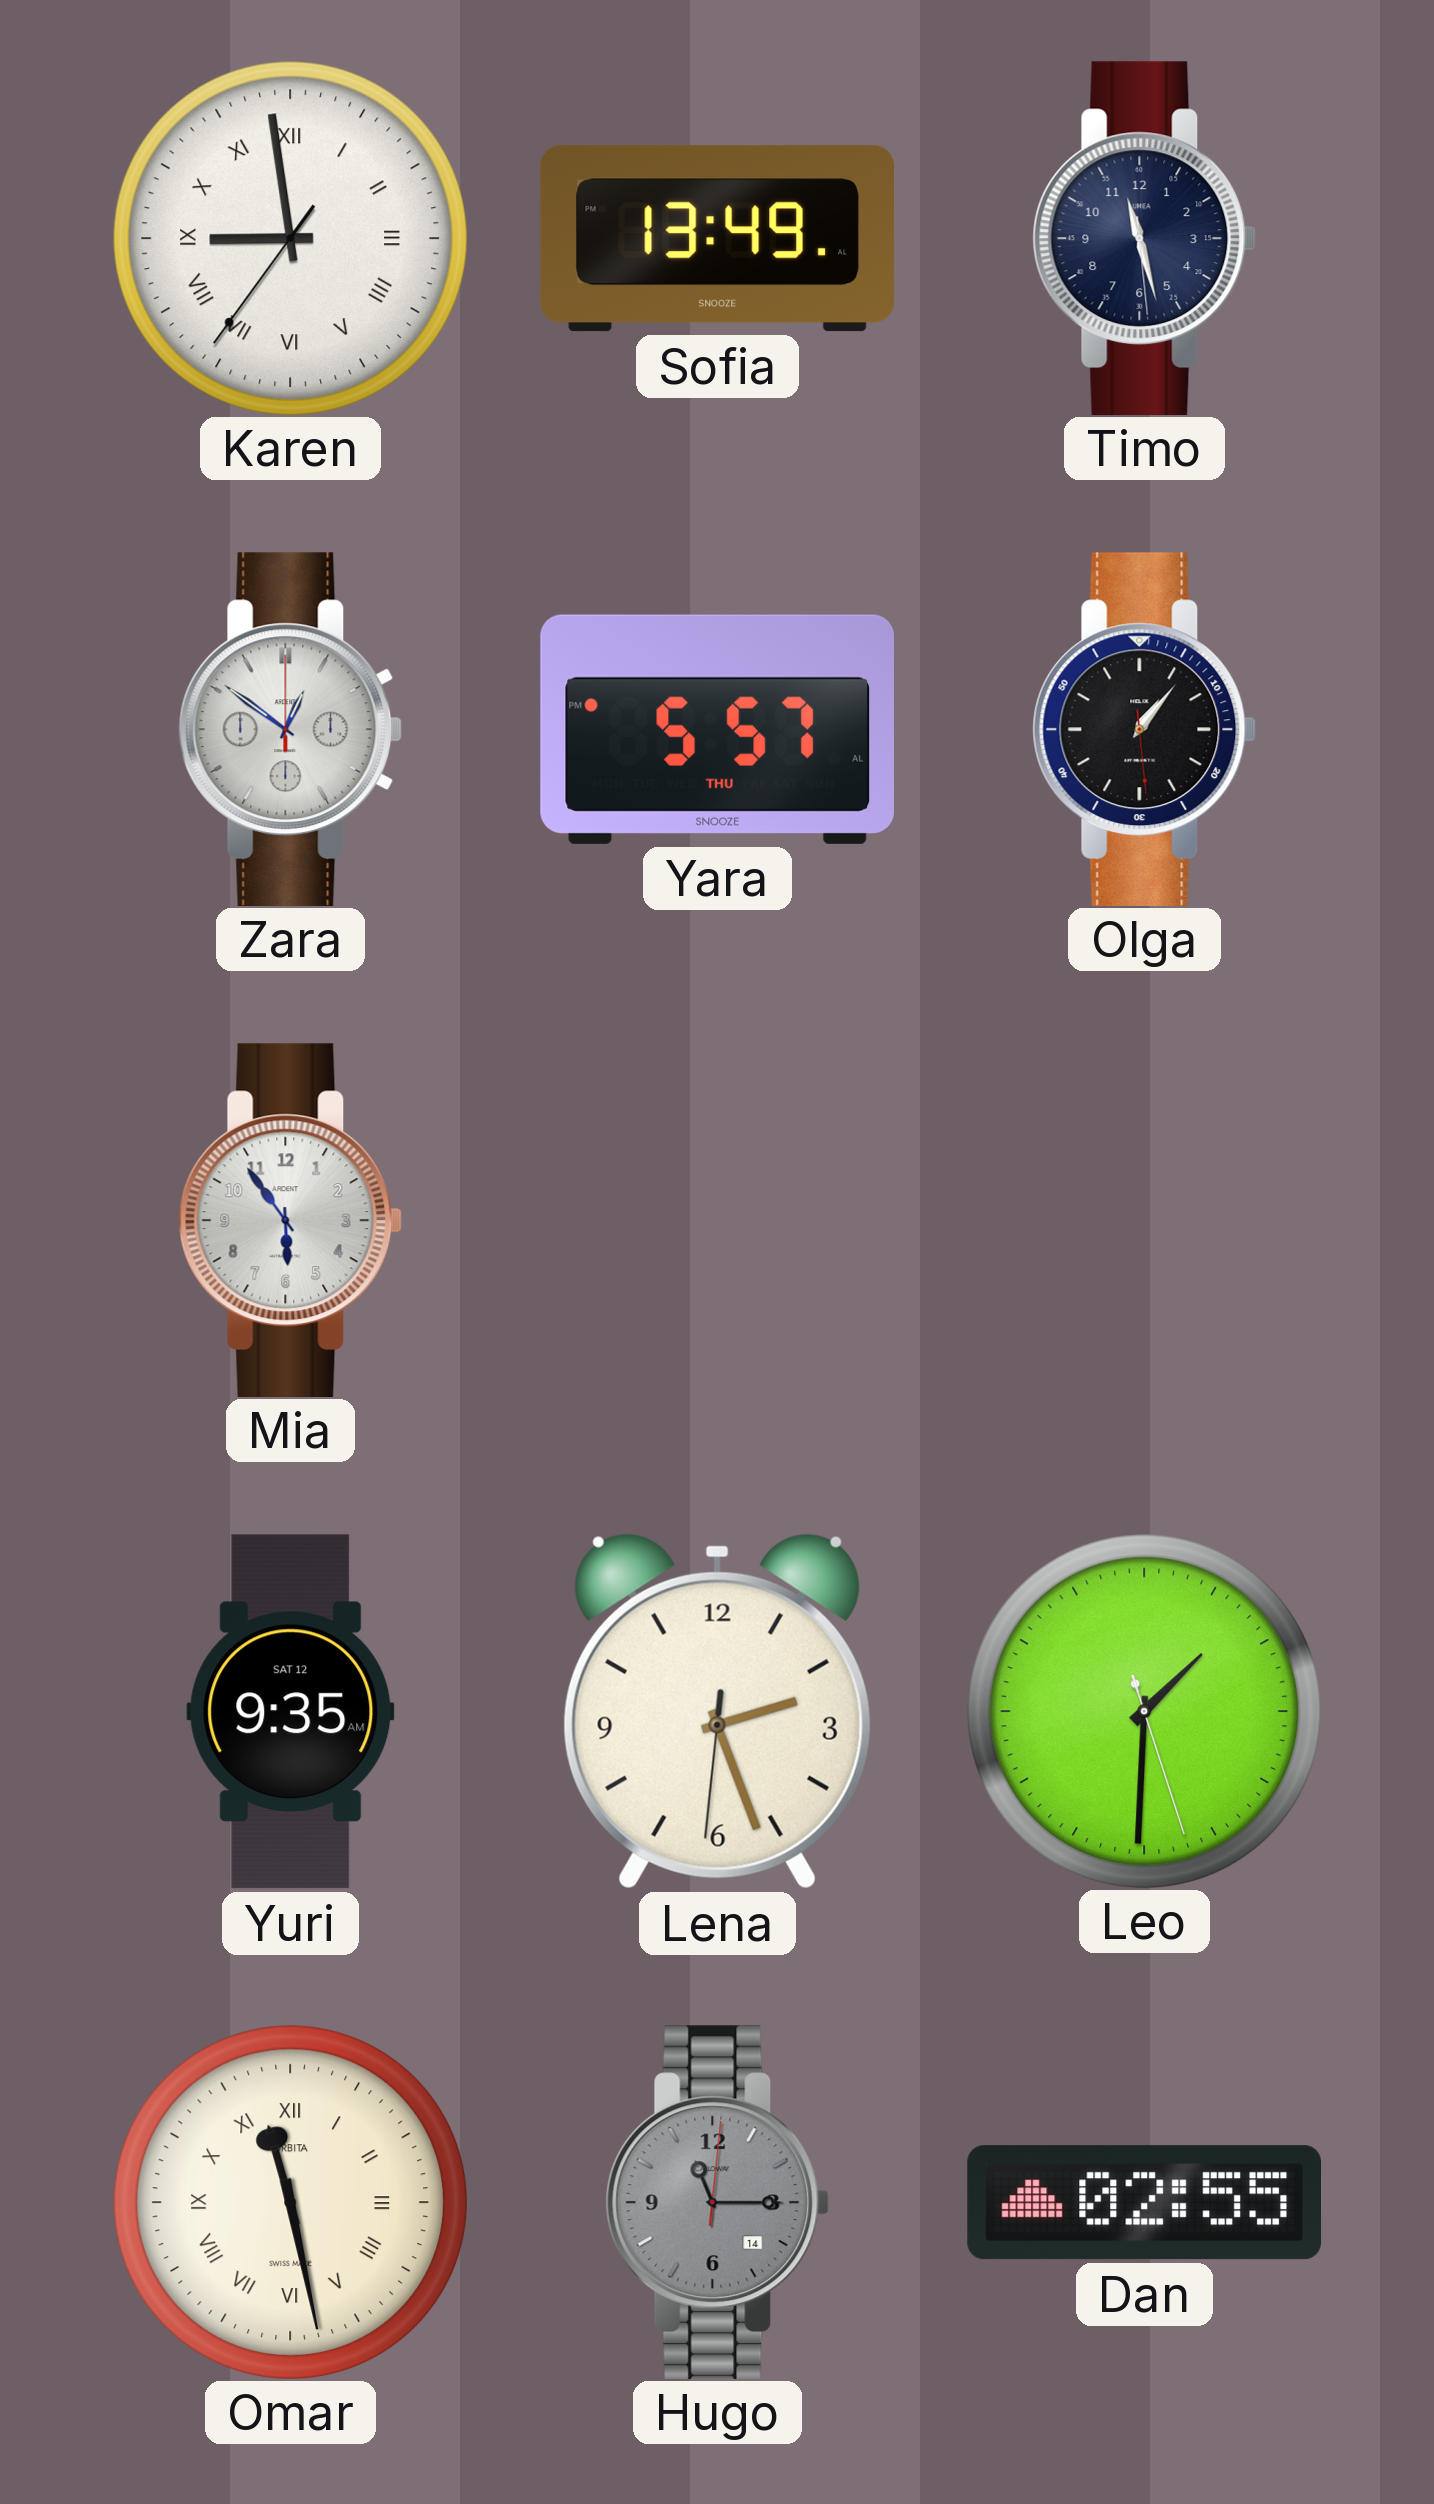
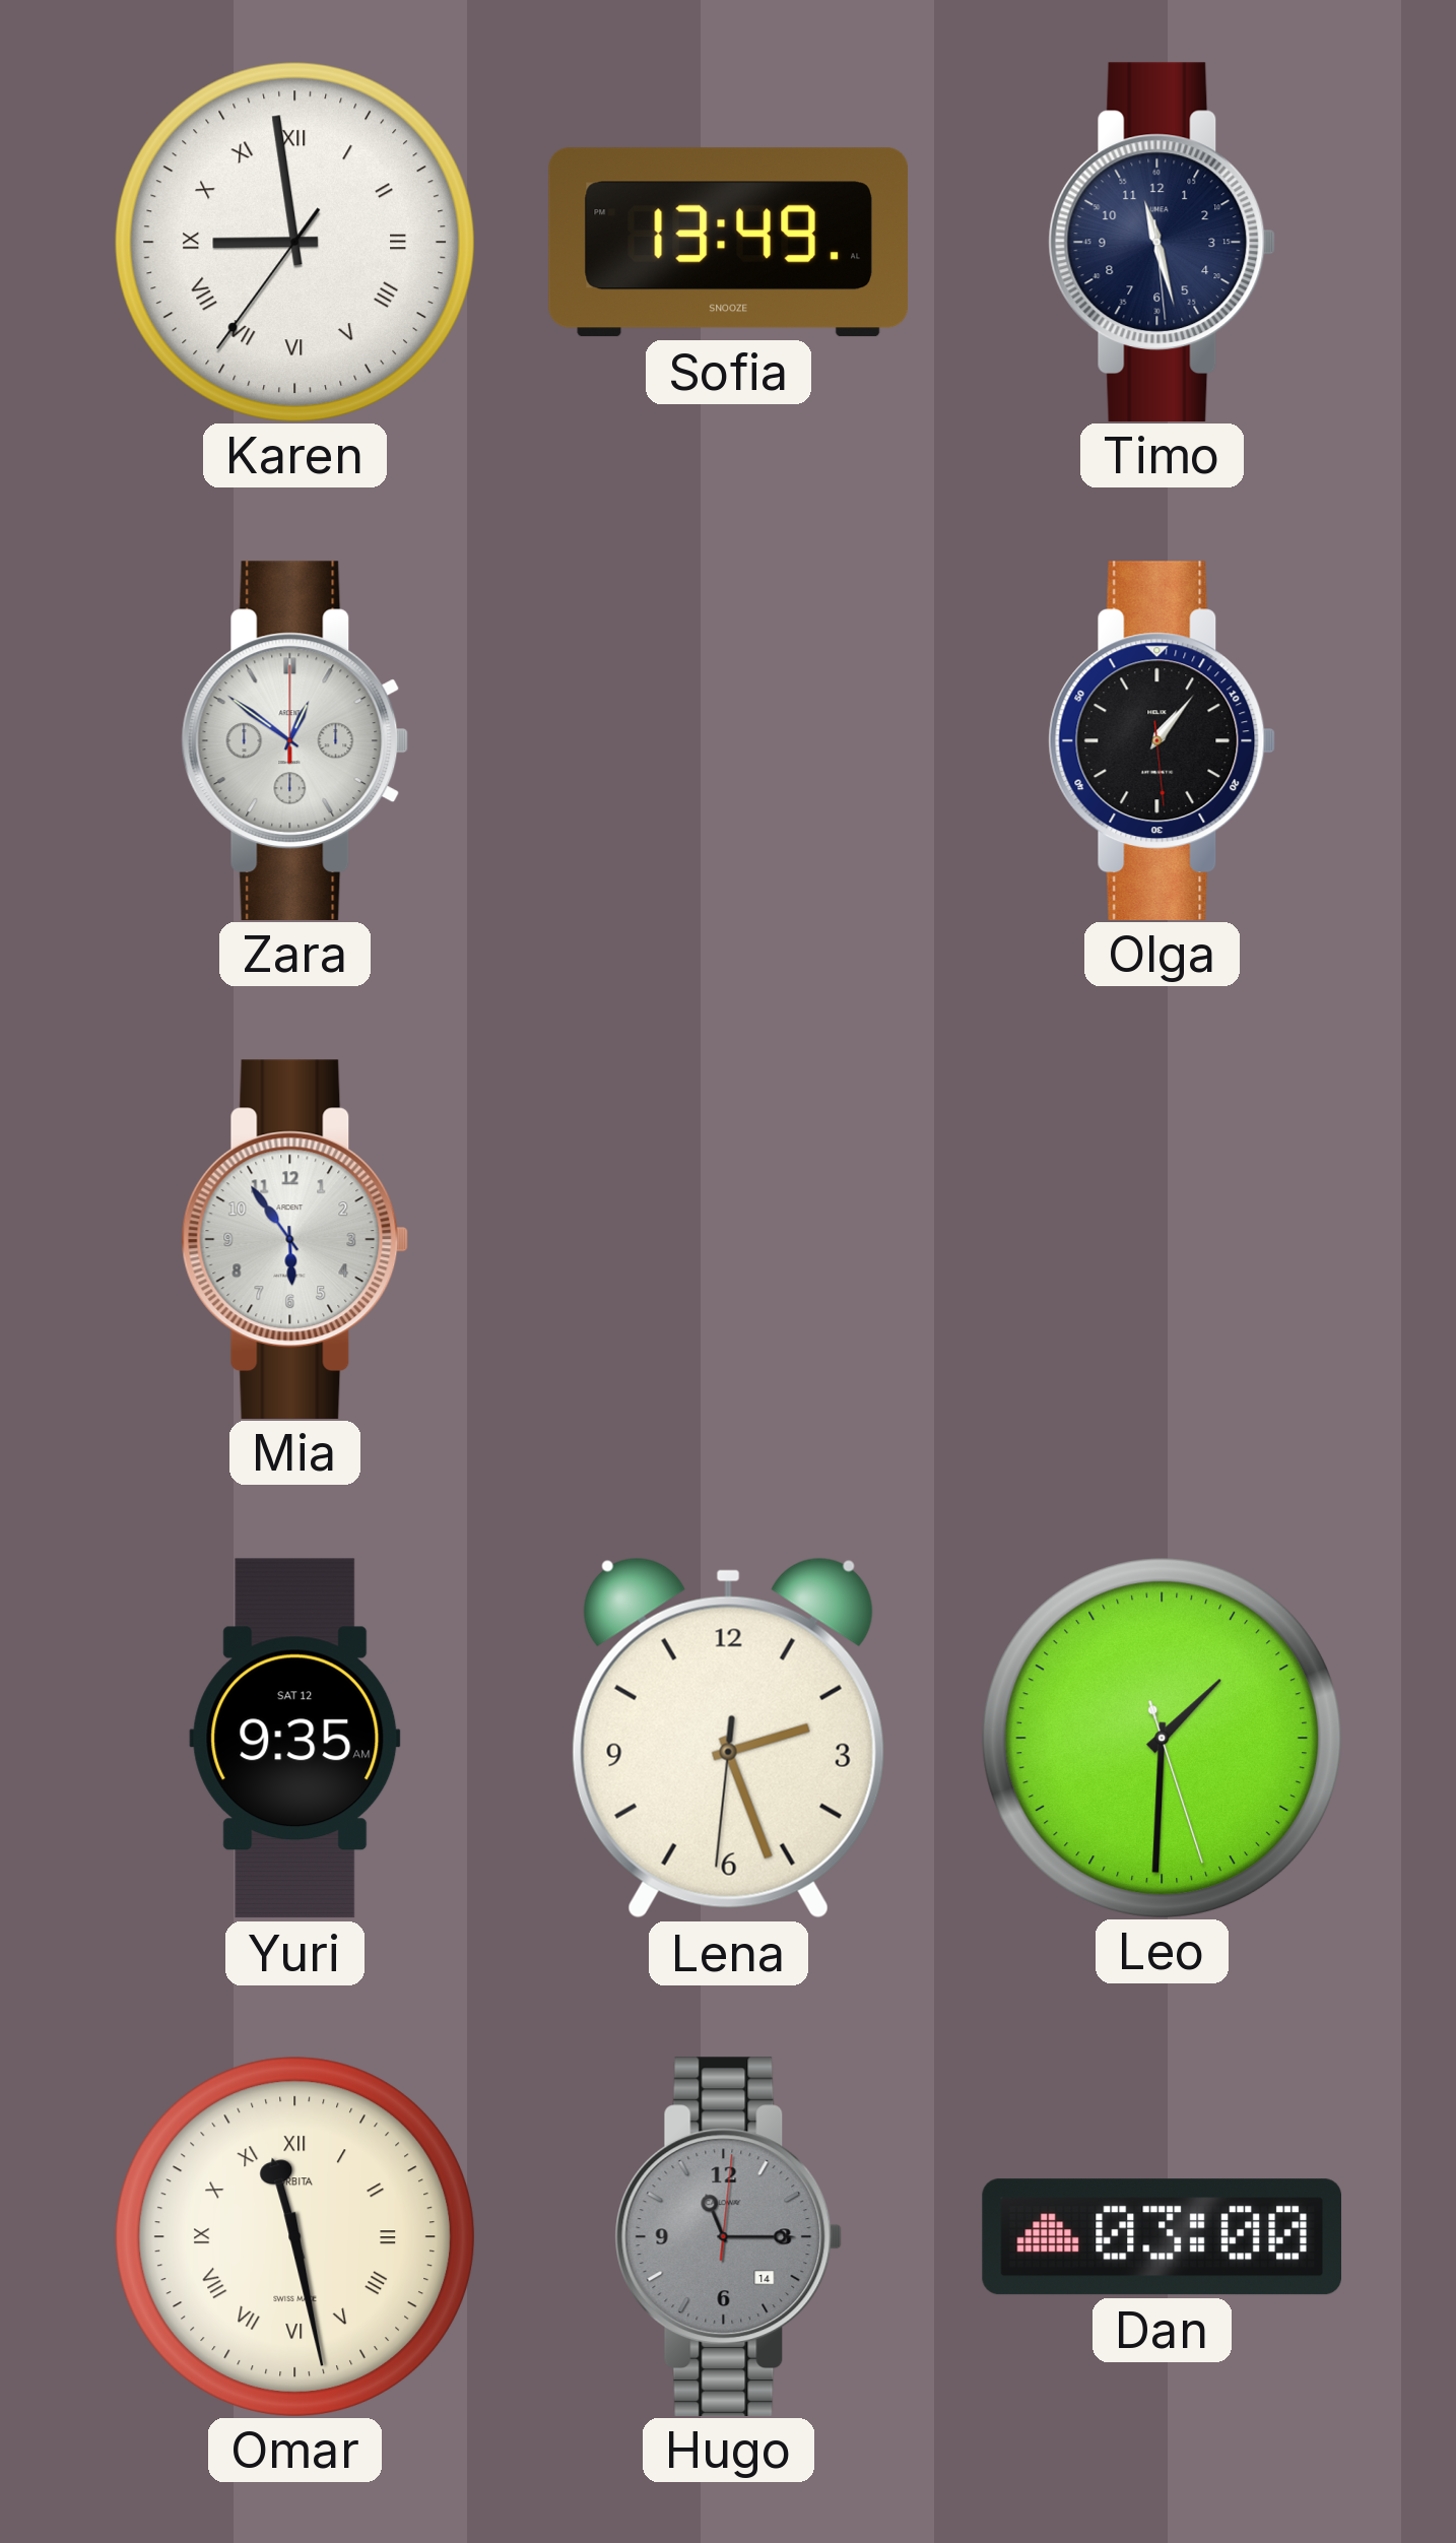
Yara: 5:57 -> none (717, 729)
Dan: 02:55 -> 03:00 (1162, 2237)
